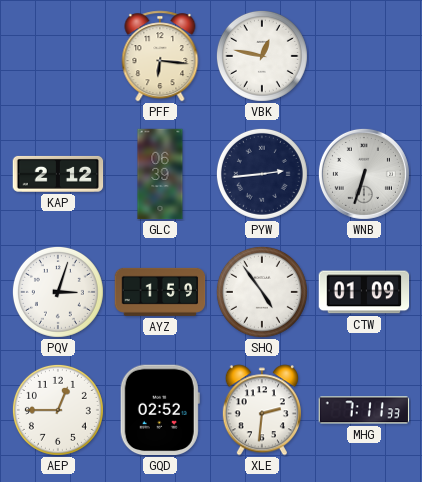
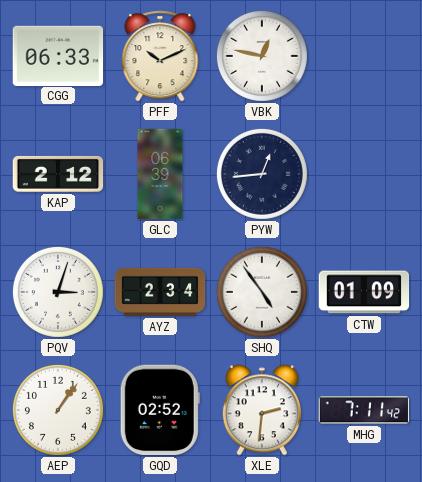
CGG: none -> 06:33 (58, 55)
PFF: 6:16 -> 10:11 (160, 56)
PYW: 2:44 -> 12:44 (262, 174)
WNB: 6:33 -> none (364, 174)
AYZ: 1:59 -> 2:34 (160, 292)
AEP: 12:45 -> 1:06 (58, 410)
MHG: 7:11:33 -> 7:11:42 (364, 410)
